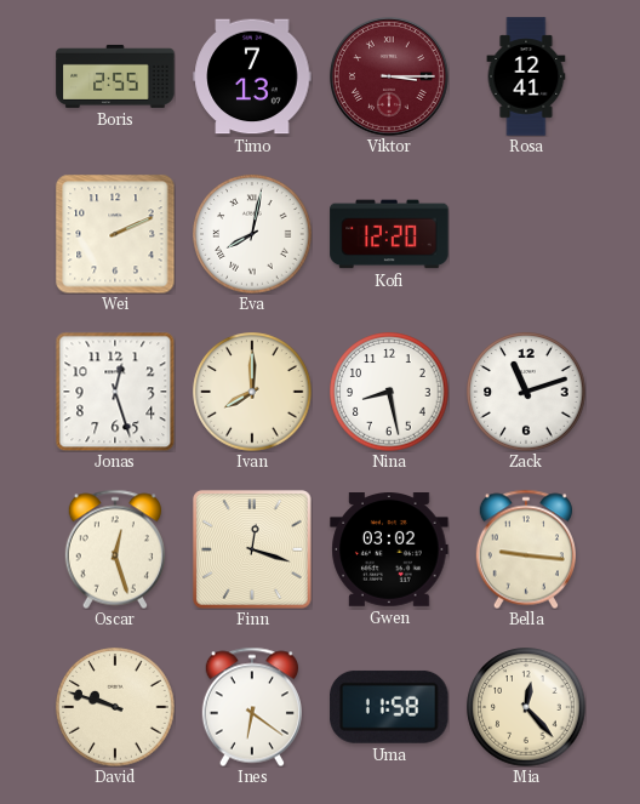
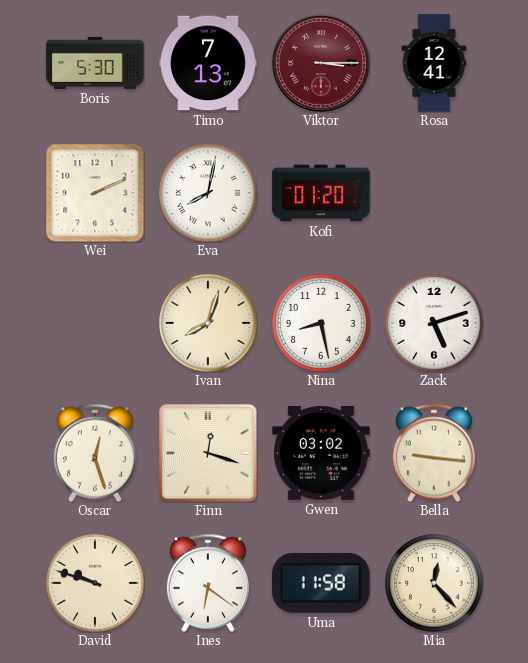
Boris: 2:55 -> 5:30 (95, 63)
Kofi: 12:20 -> 01:20 (321, 193)
Jonas: 12:27 -> none (115, 392)
Ivan: 8:00 -> 8:03 (208, 323)
Zack: 11:12 -> 5:12 (434, 323)
